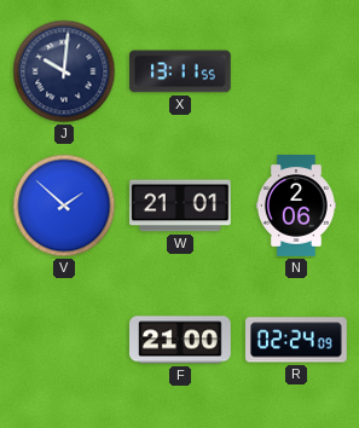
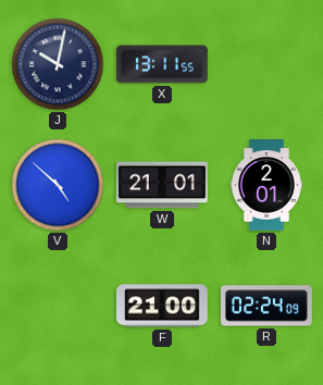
J: 10:01 -> 10:02 (58, 64)
V: 1:52 -> 4:52 (58, 185)
N: 2:06 -> 2:01 (266, 185)
